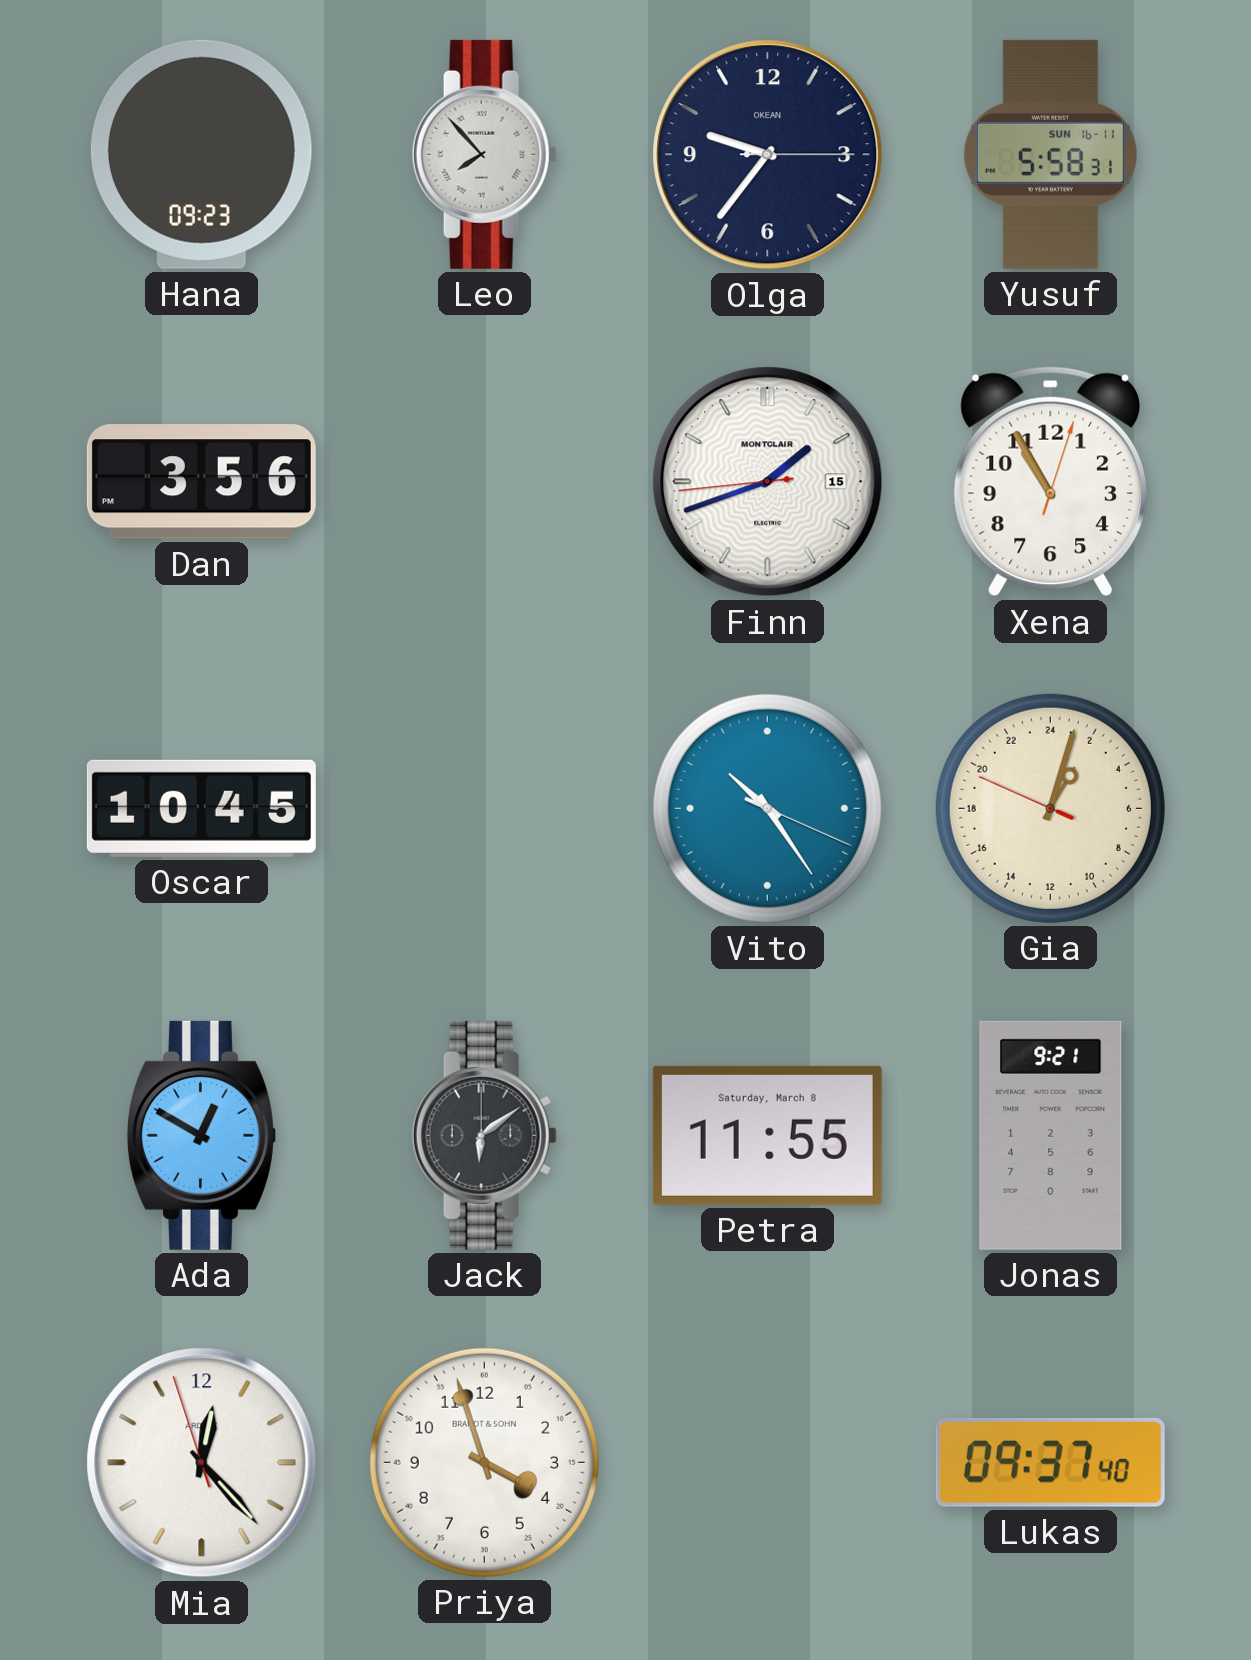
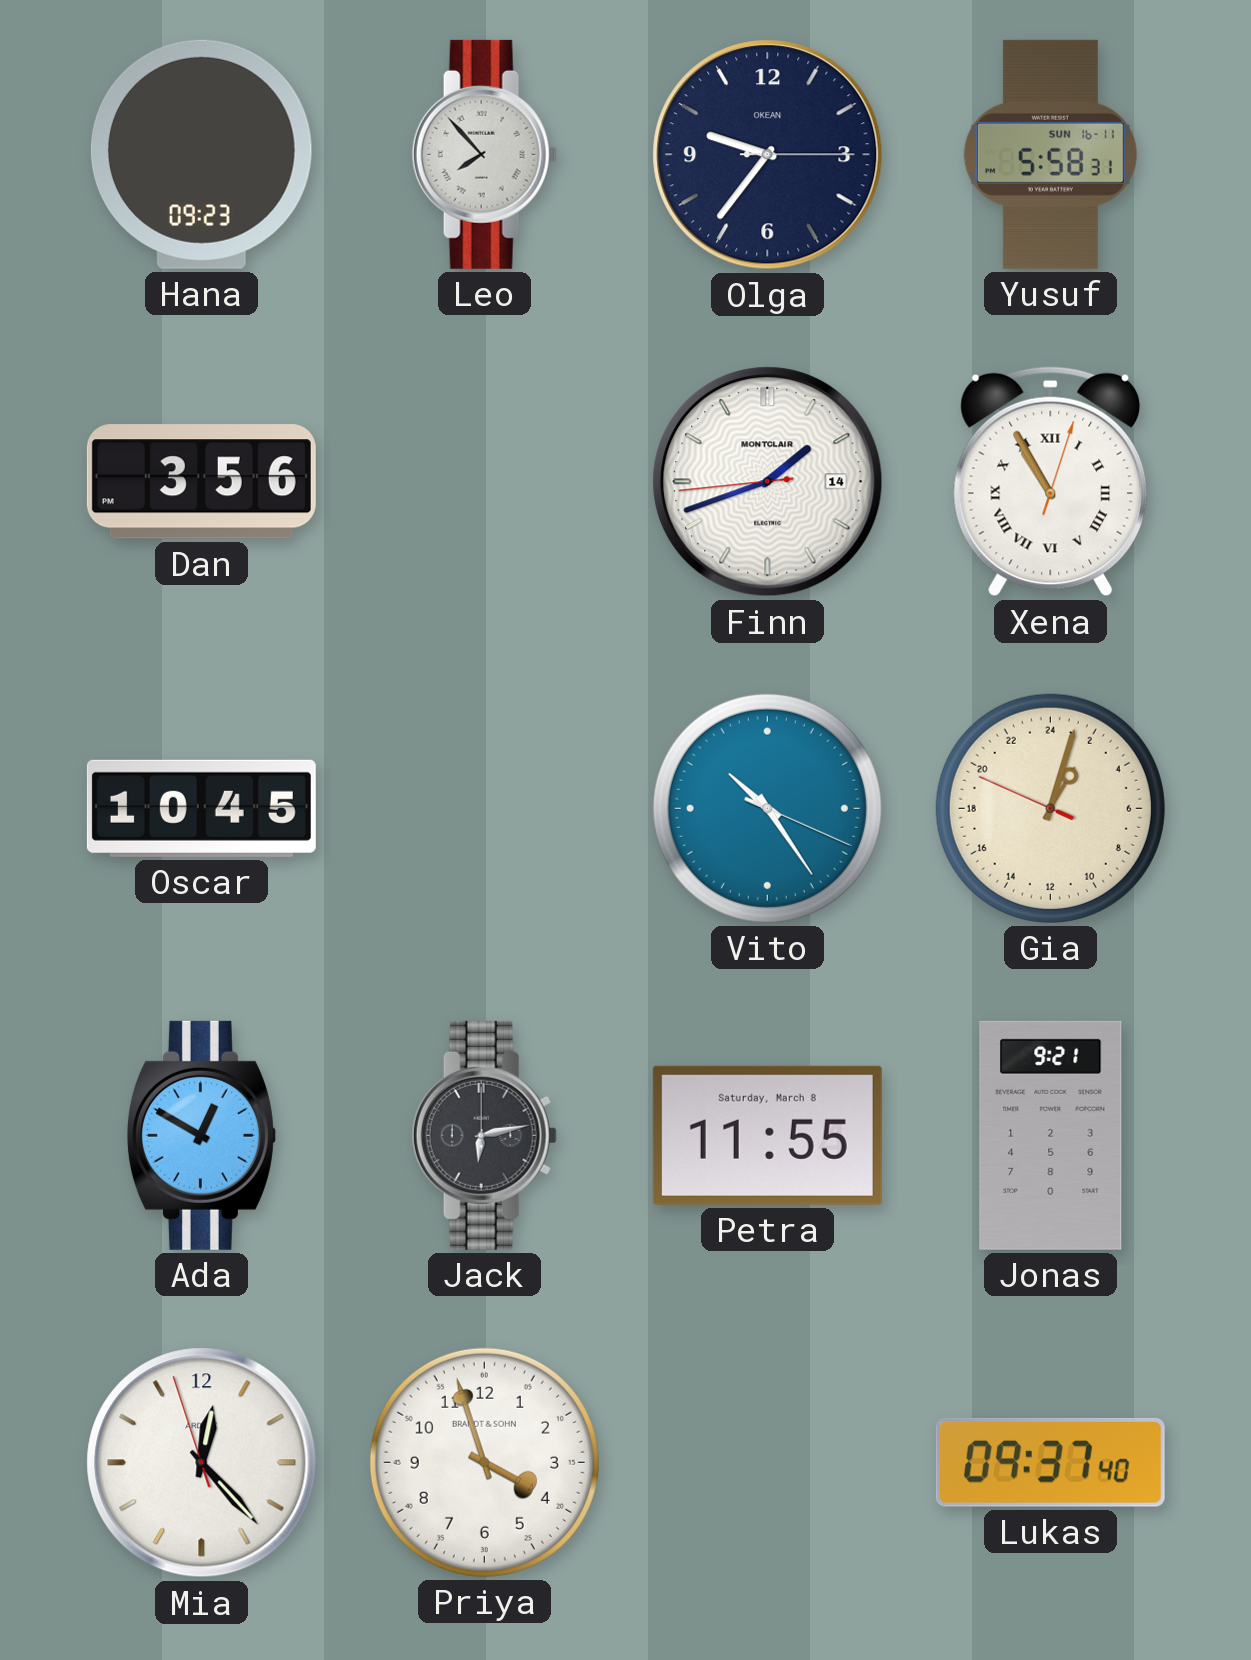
Finn date: 15 -> 14 (768, 482)
Xena numerals: Arabic -> Roman (1051, 482)
Jack: 6:09 -> 6:13 (484, 1135)
